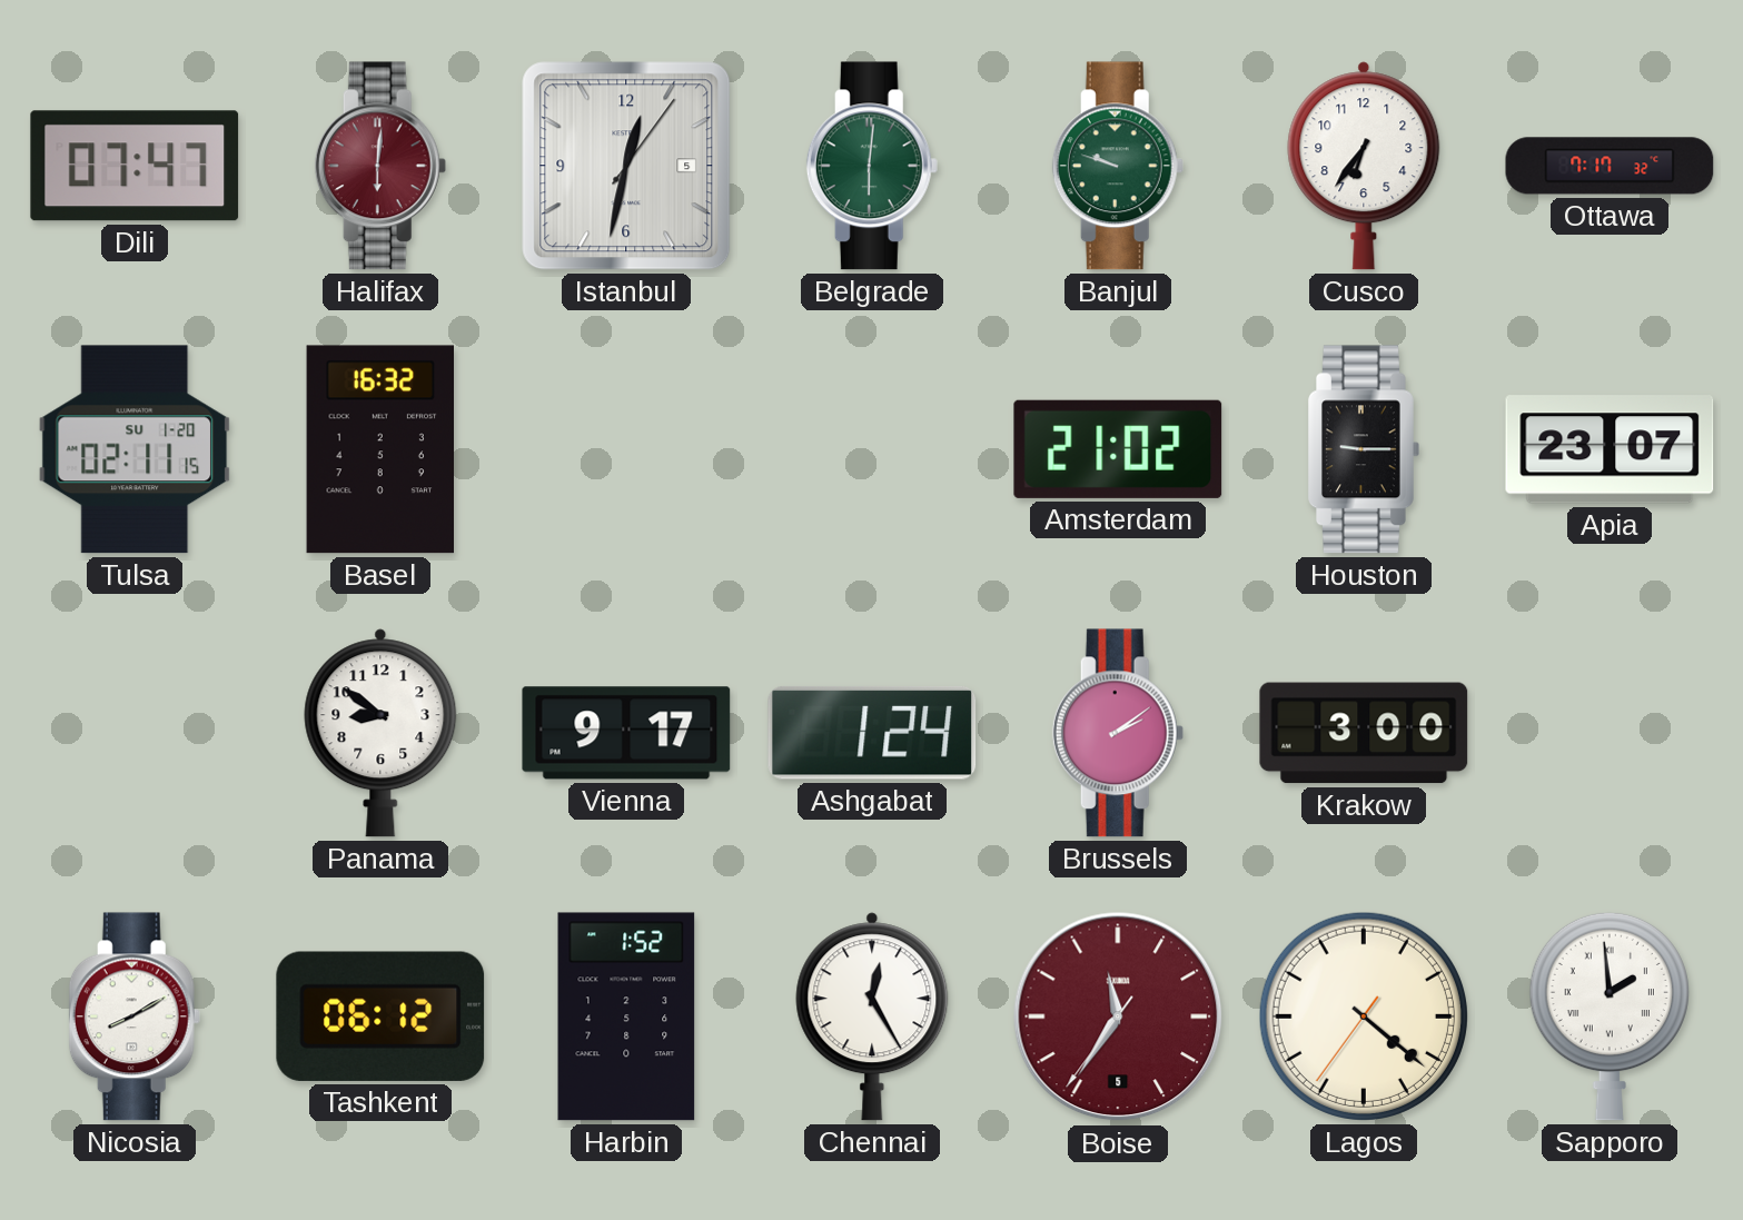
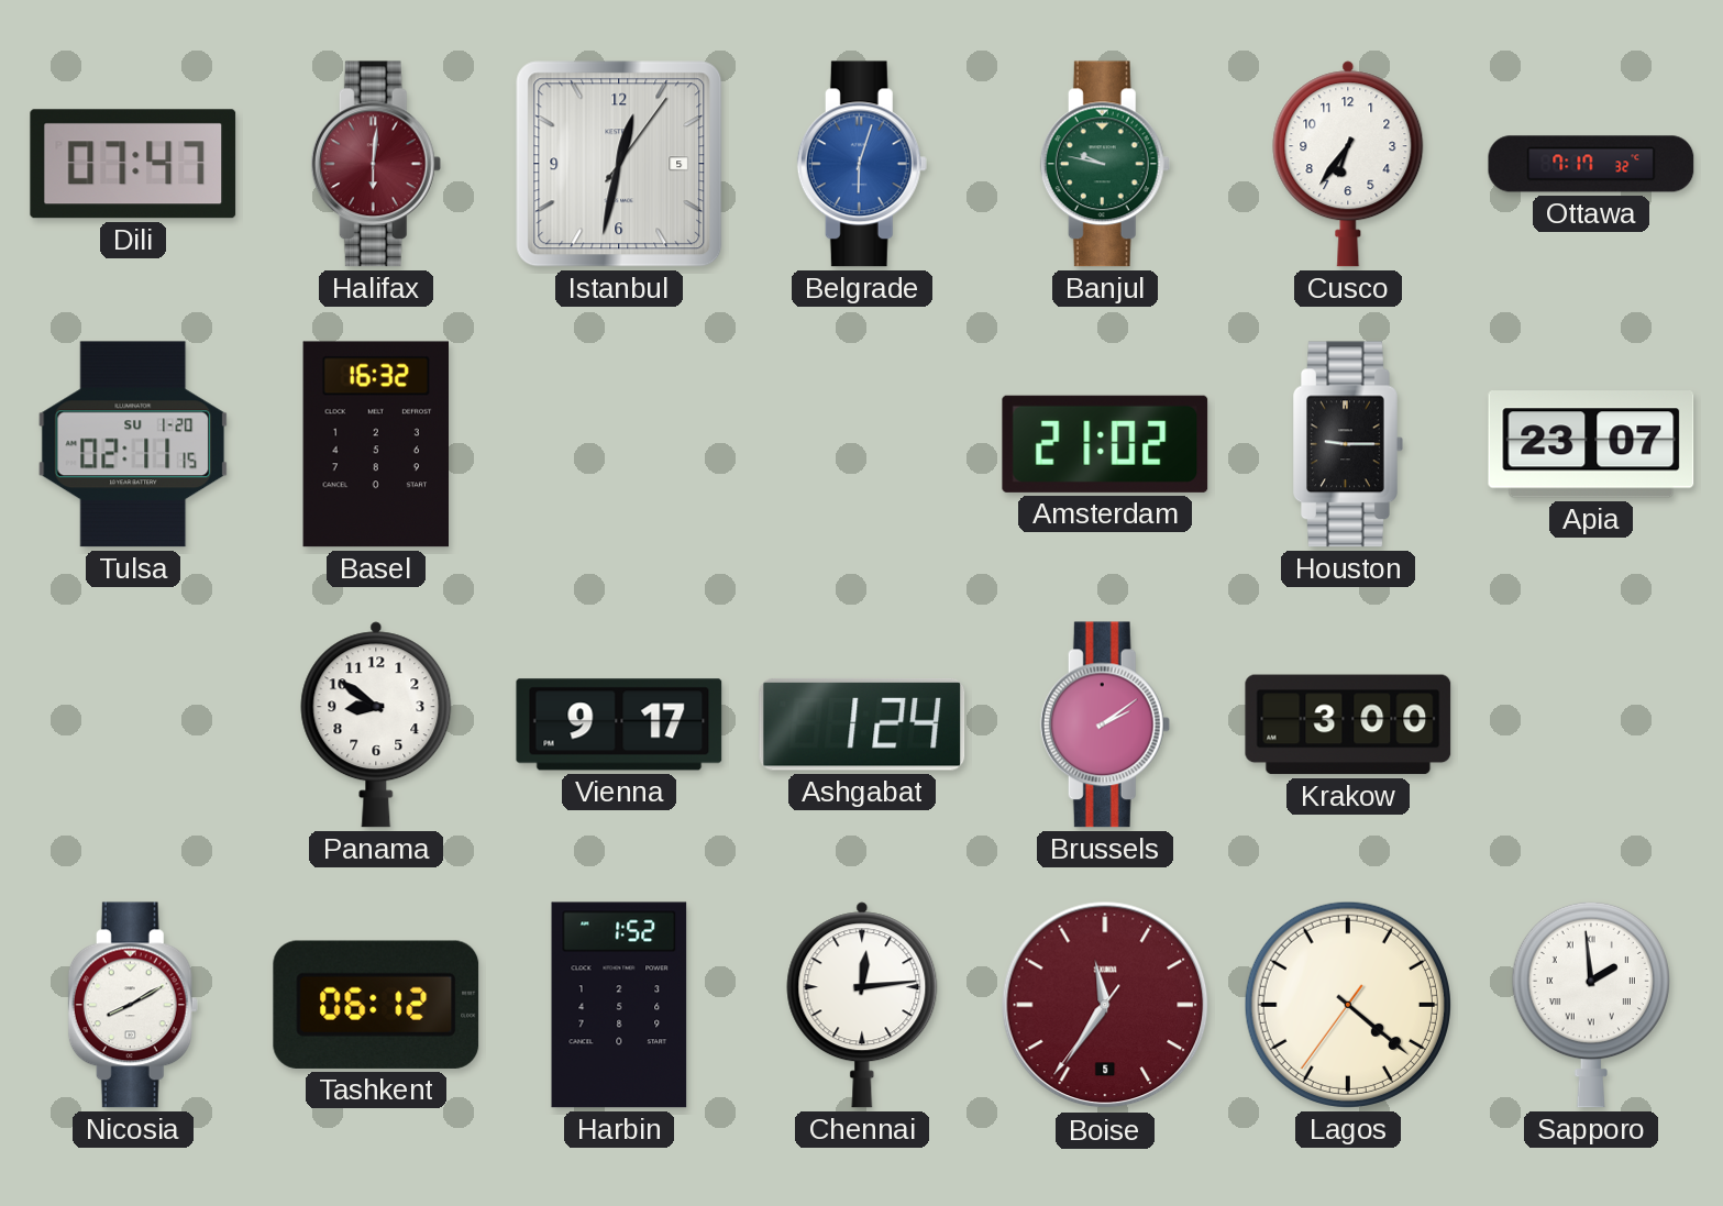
Belgrade: 6:01 -> 6:03 (862, 164)
Belgrade dial: green -> blue (862, 164)
Banjul: 9:48 -> 9:47 (1105, 164)
Chennai: 12:25 -> 12:14 (862, 1005)
